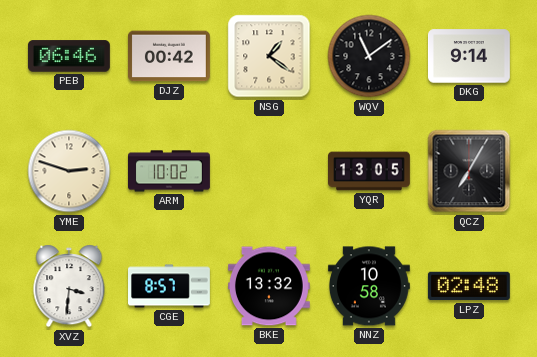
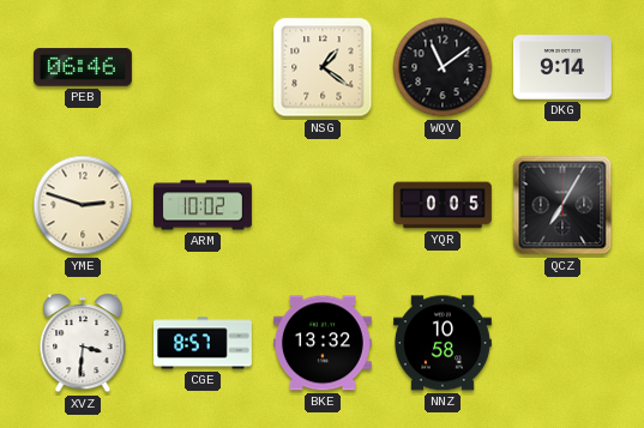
DJZ: 00:42 -> none (169, 56)
YQR: 13:05 -> 0:05 (444, 205)
LPZ: 02:48 -> none (469, 286)
